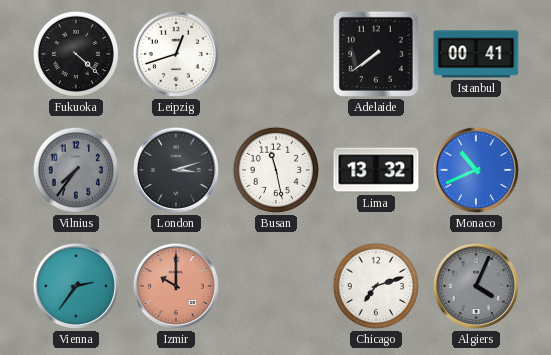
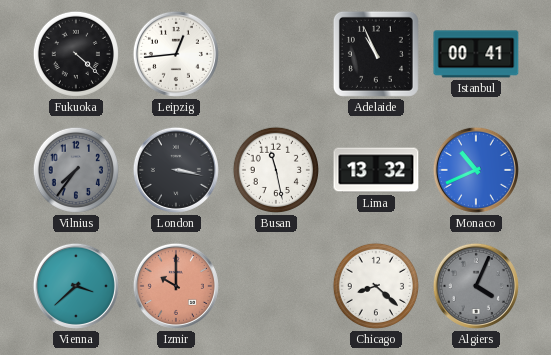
Leipzig: 12:42 -> 12:44 (176, 54)
Adelaide: 7:39 -> 10:56 (376, 54)
London: 3:12 -> 3:17 (176, 170)
Vienna: 2:36 -> 3:38 (76, 286)
Chicago: 7:12 -> 8:22 (376, 286)
